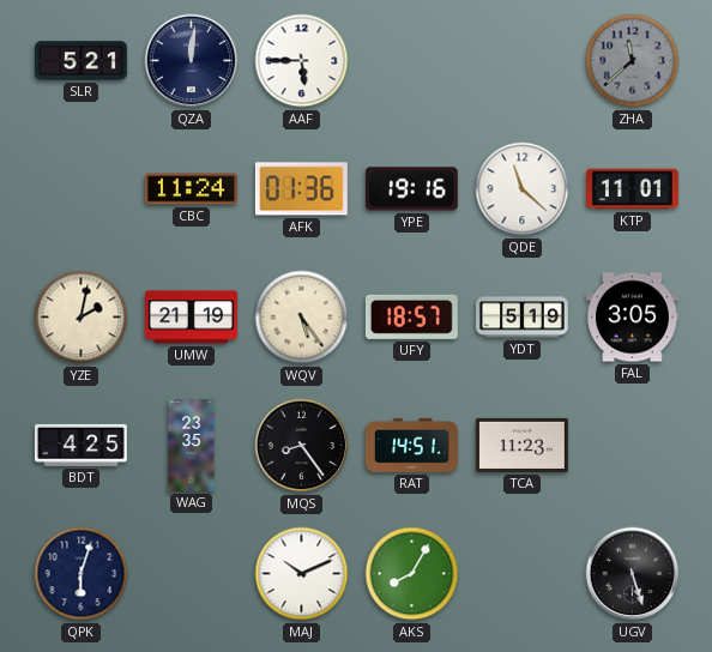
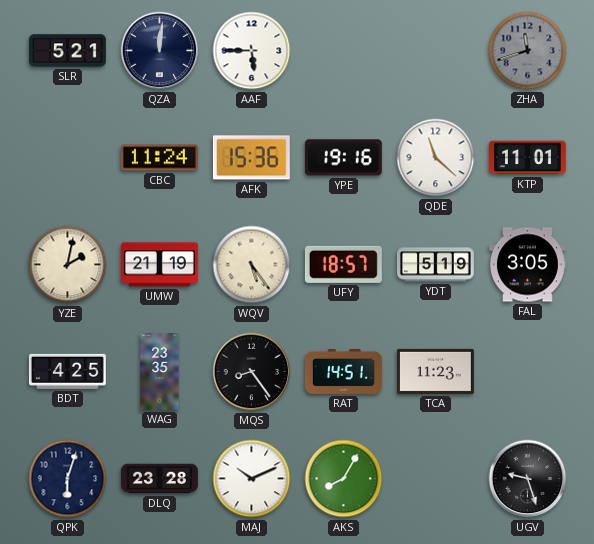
ZHA: 11:38 -> 11:42 (528, 51)
AFK: 01:36 -> 15:36 (251, 158)
DLQ: none -> 23:28 (160, 479)
UGV: 5:27 -> 9:27 (528, 479)
